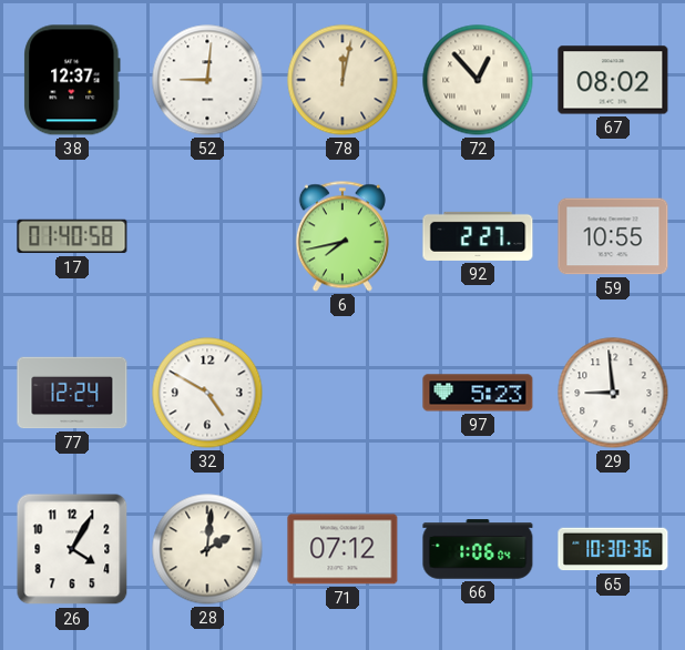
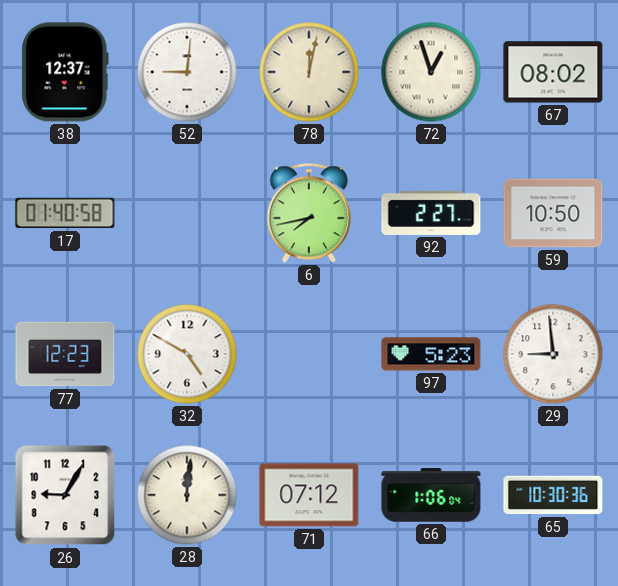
72: 12:53 -> 12:57 (431, 72)
59: 10:55 -> 10:50 (553, 213)
77: 12:24 -> 12:23 (65, 354)
26: 4:05 -> 9:05 (65, 495)
28: 2:01 -> 12:01 (187, 495)
